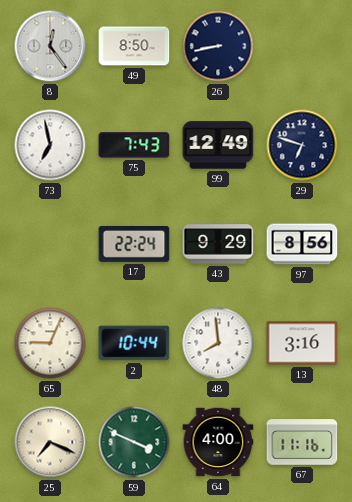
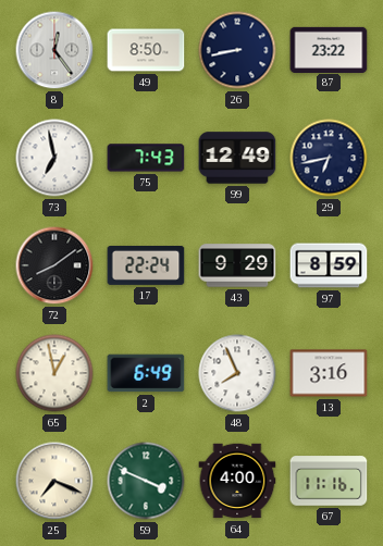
87: none -> 23:22 (329, 49)
29: 6:48 -> 6:43 (329, 158)
72: none -> 8:09 (54, 265)
97: 8:56 -> 8:59 (329, 265)
65: 9:04 -> 12:58 (54, 373)
2: 10:44 -> 6:49 (146, 373)
48: 7:59 -> 7:56 (237, 373)
